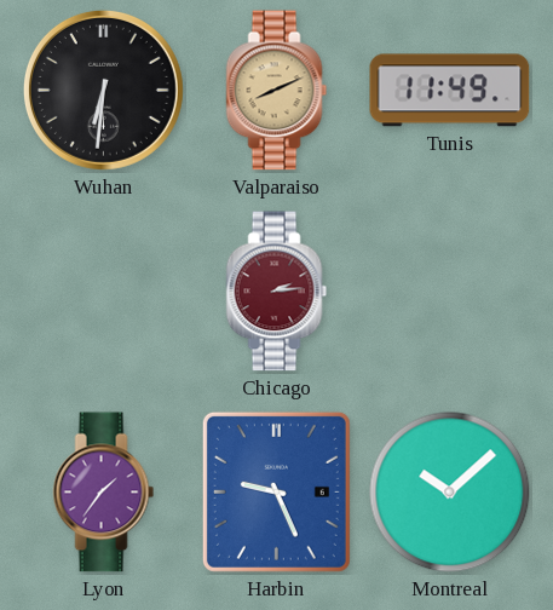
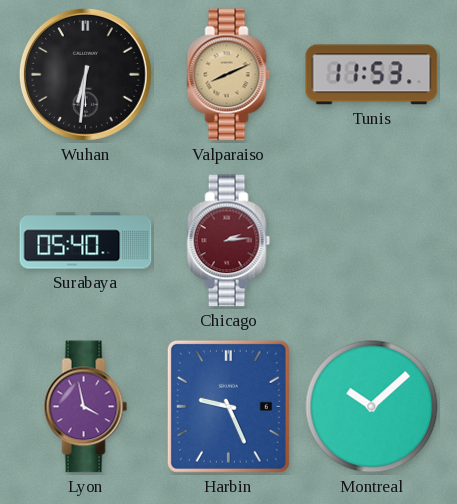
Tunis: 11:49 -> 11:53 (372, 75)
Surabaya: none -> 05:40 (86, 241)
Lyon: 1:36 -> 3:58 (86, 407)
